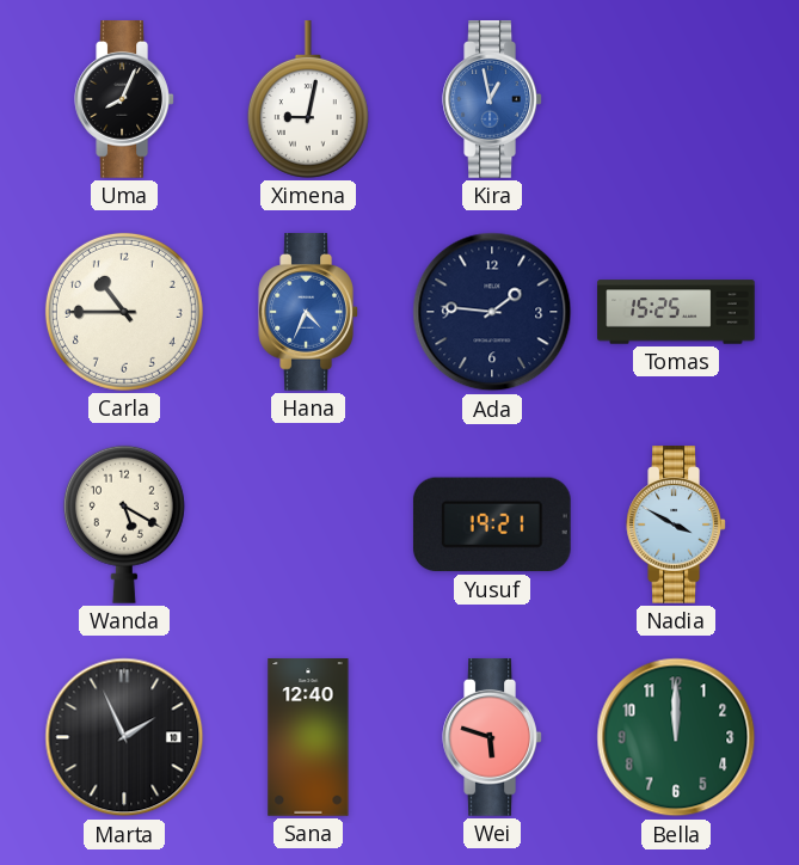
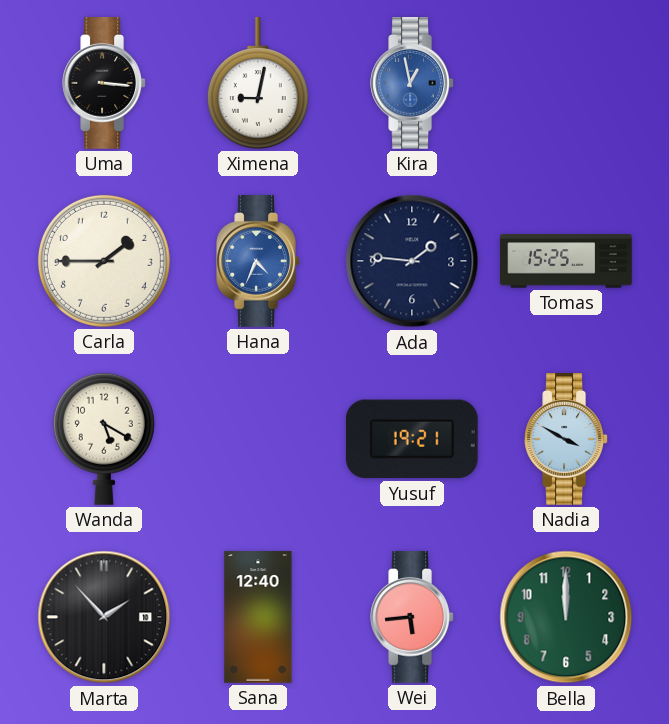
Uma: 8:04 -> 3:16 (104, 83)
Carla: 10:45 -> 1:45 (104, 261)
Marta: 1:56 -> 1:53 (104, 617)
Wei: 5:48 -> 5:44 (412, 617)
